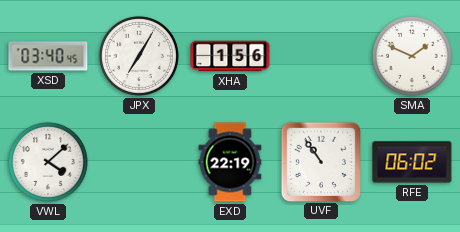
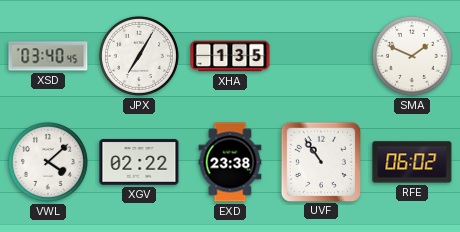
XHA: 1:56 -> 1:35 (230, 56)
XGV: none -> 02:22 (139, 162)
EXD: 22:19 -> 23:38 (230, 162)
